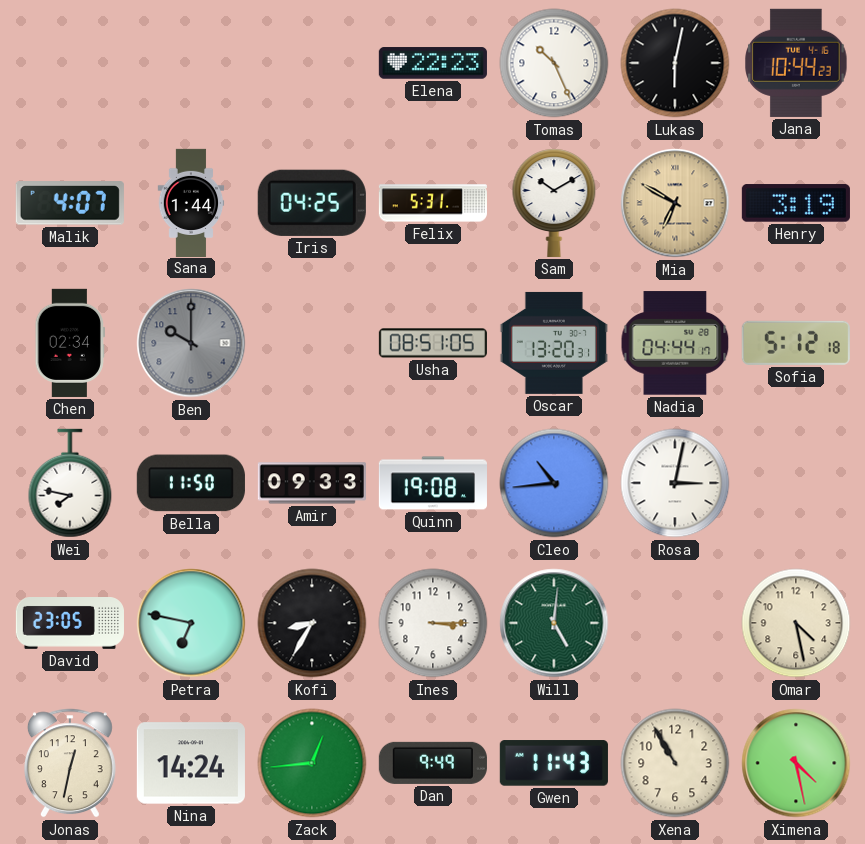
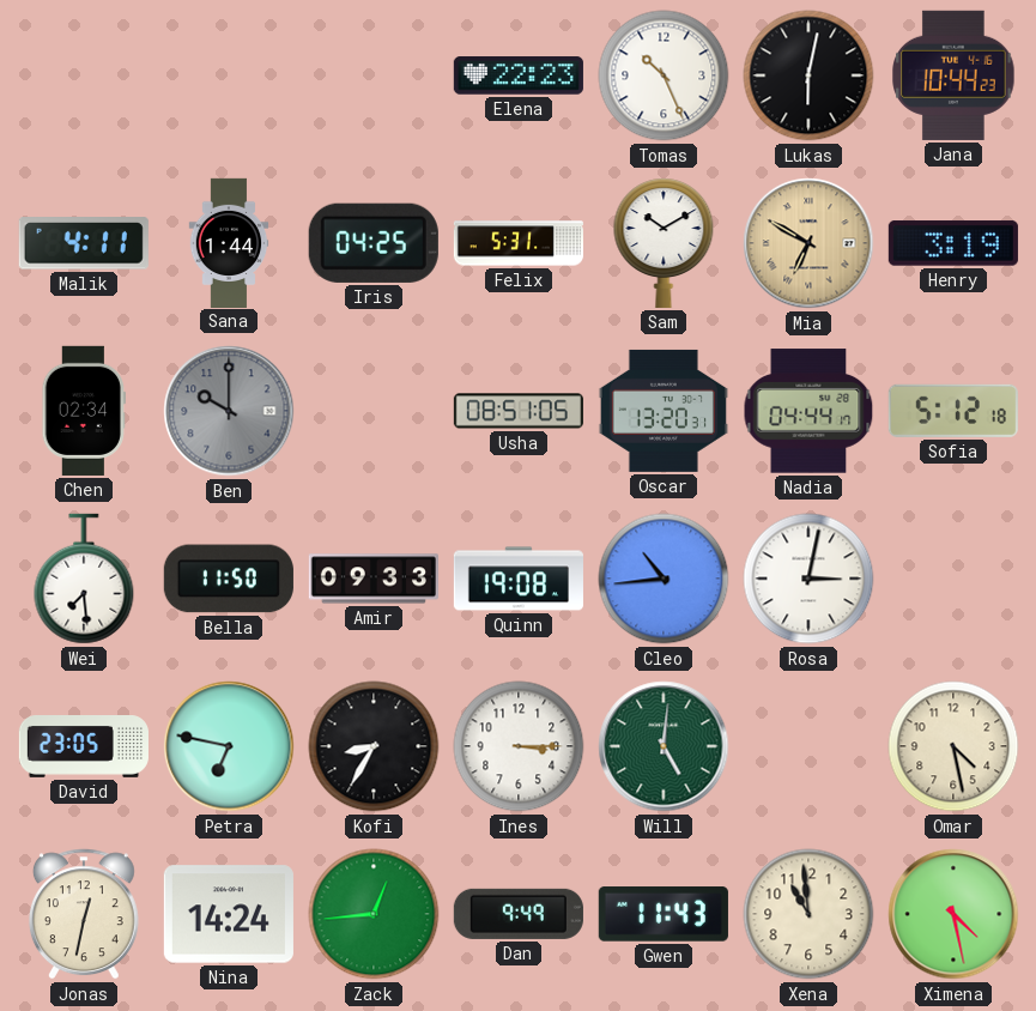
Malik: 4:07 -> 4:11 (84, 243)
Wei: 7:47 -> 7:29 (84, 579)
Xena: 10:55 -> 10:59 (808, 914)
